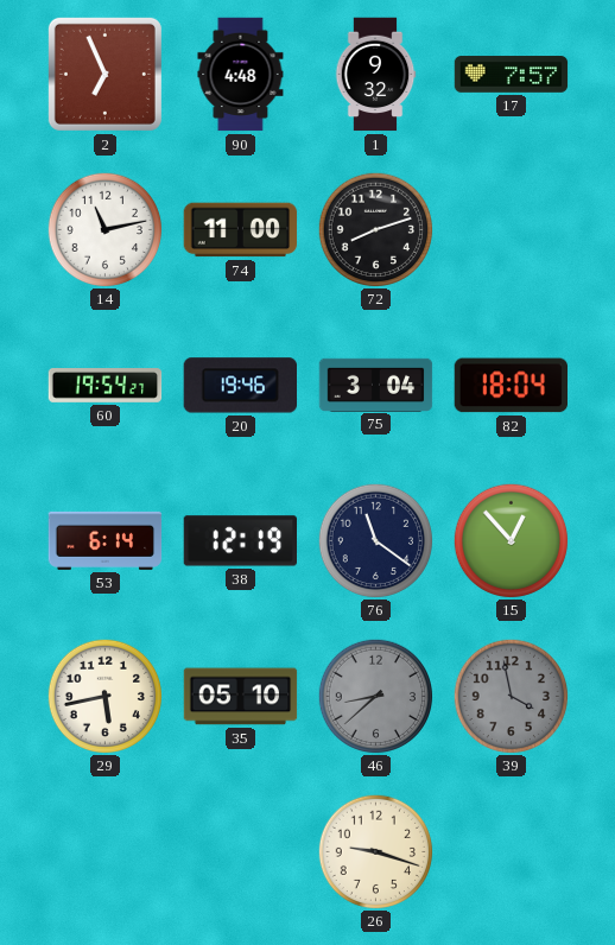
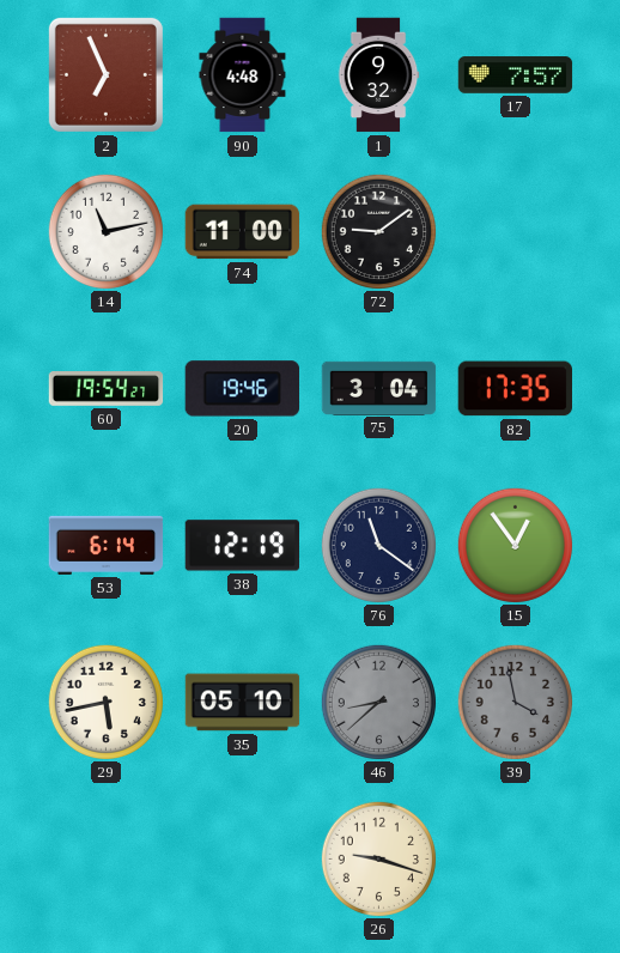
72: 8:12 -> 9:09 (378, 231)
82: 18:04 -> 17:35 (515, 389)
15: 12:53 -> 12:54 (515, 545)
